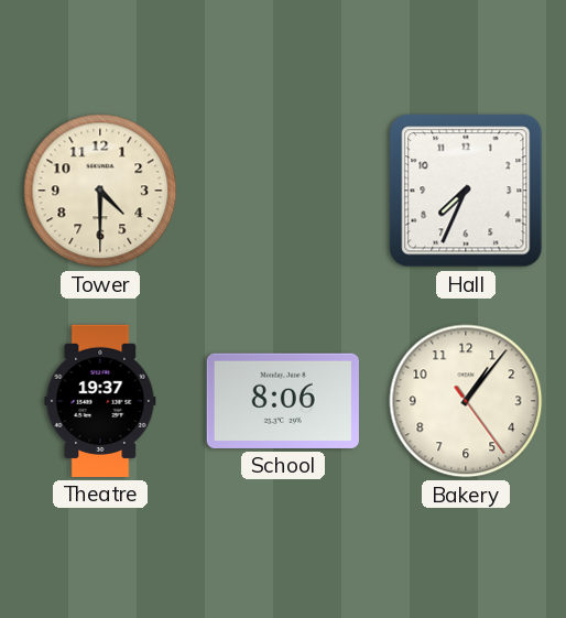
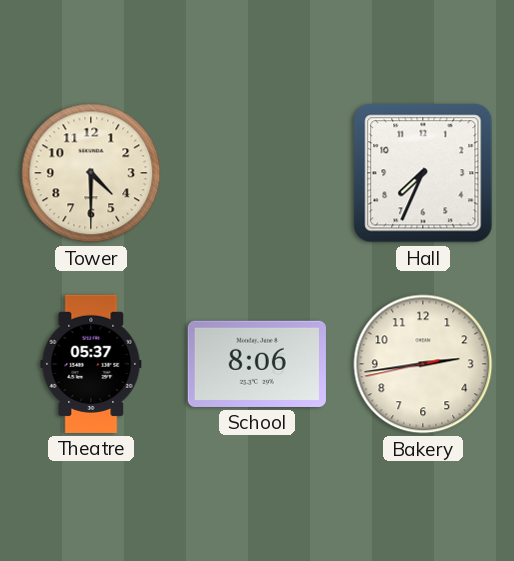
Theatre: 19:37 -> 05:37 (91, 364)
Bakery: 1:06 -> 2:43 (423, 364)
